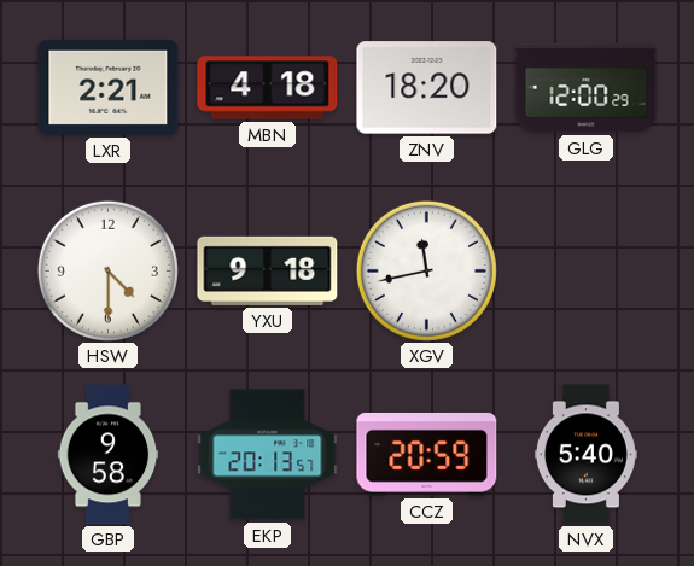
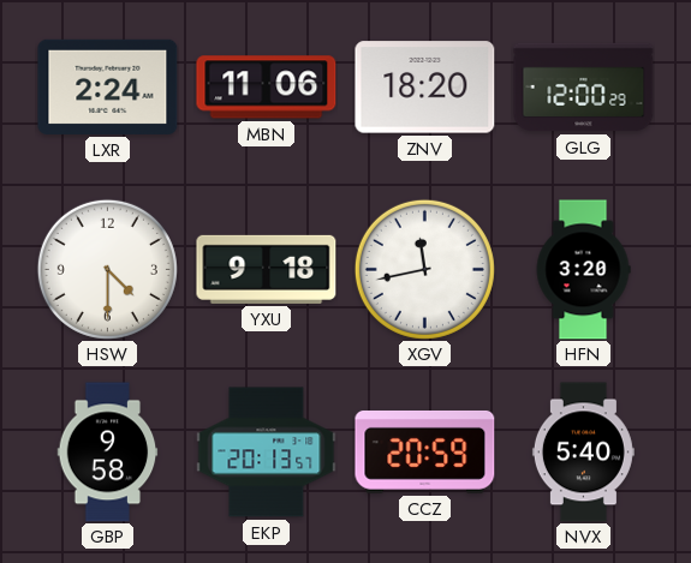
LXR: 2:21 -> 2:24 (108, 86)
MBN: 4:18 -> 11:06 (267, 88)
HFN: none -> 3:20 (583, 270)
